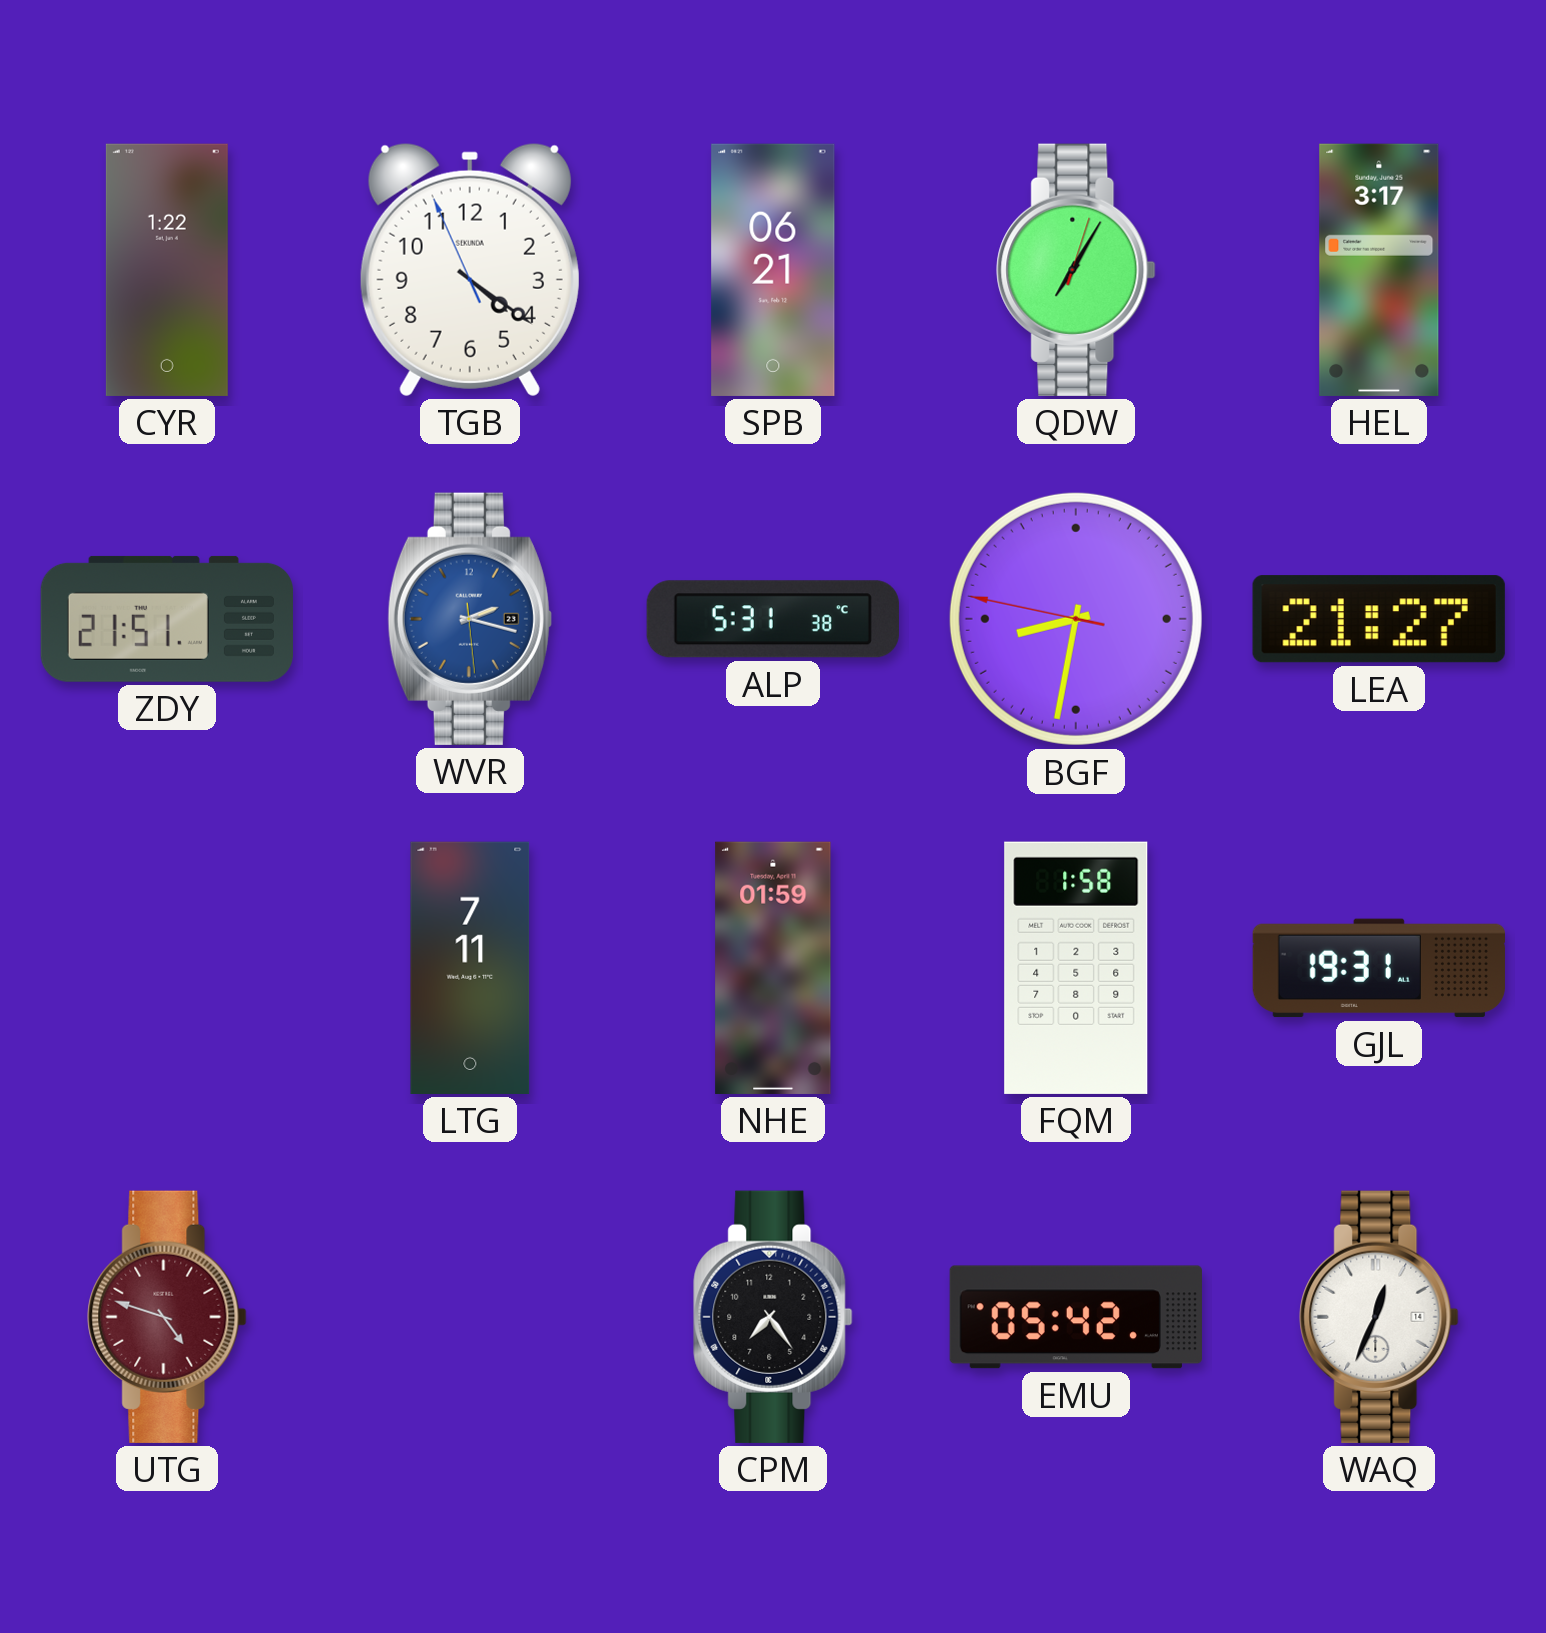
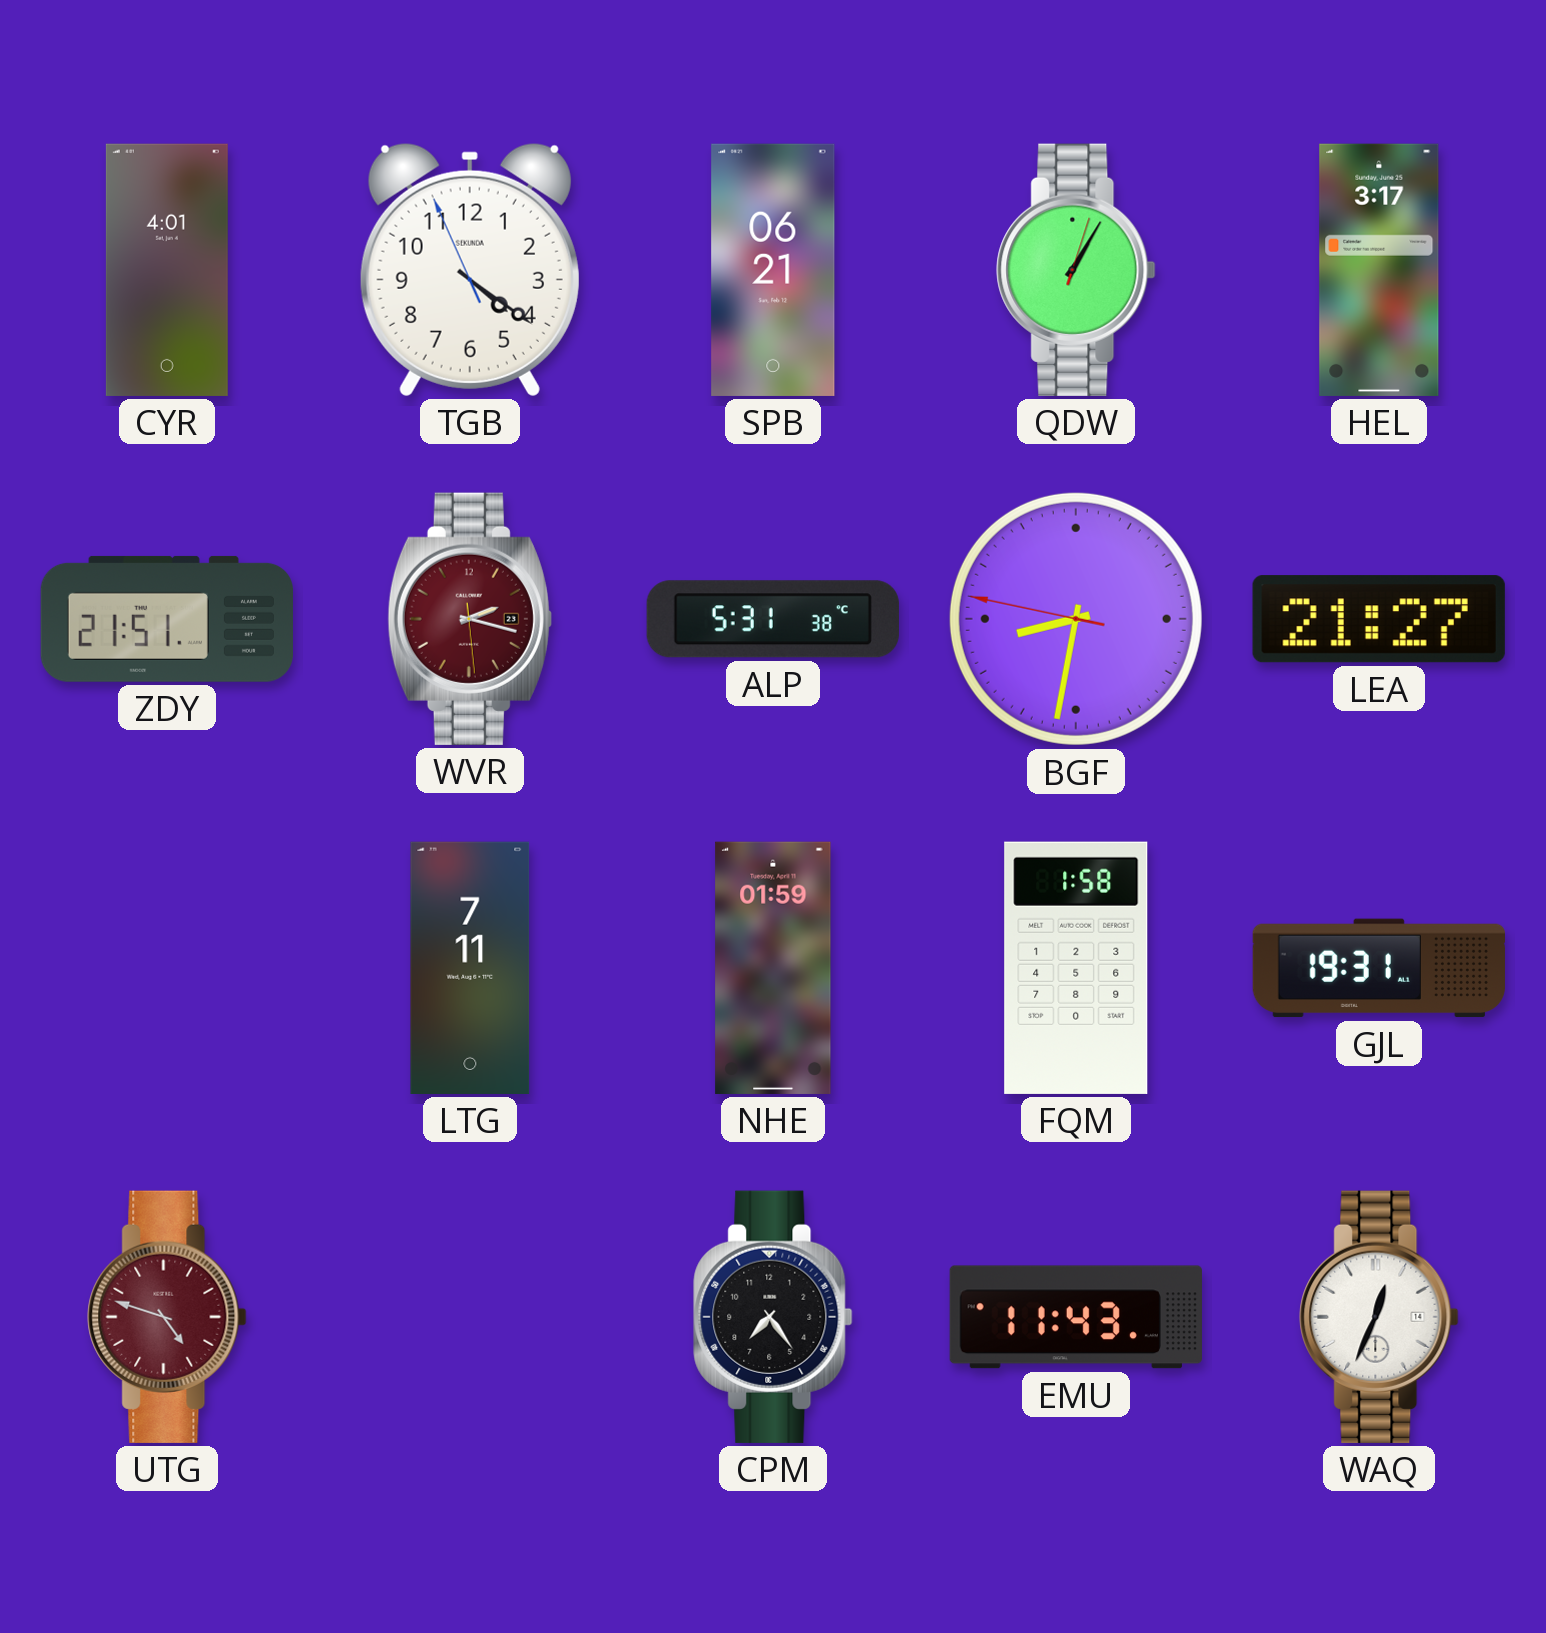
CYR: 1:22 -> 4:01 (167, 270)
QDW: 7:05 -> 1:05 (1076, 270)
WVR dial: blue -> burgundy (470, 619)
EMU: 05:42 -> 11:43 (1076, 1317)
